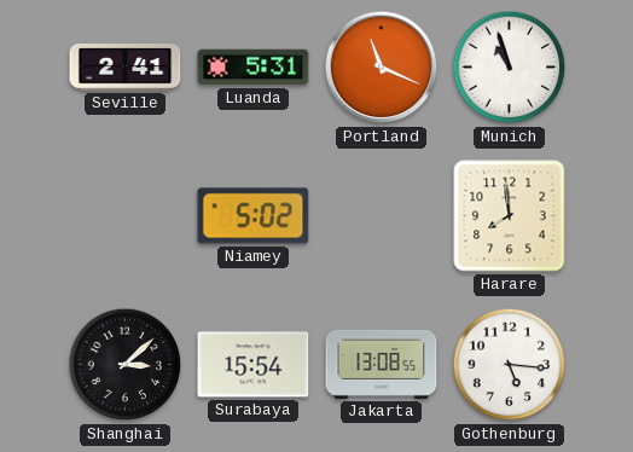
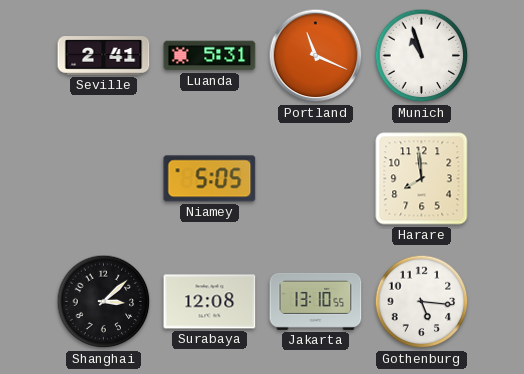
Niamey: 5:02 -> 5:05 (210, 179)
Surabaya: 15:54 -> 12:08 (210, 302)
Jakarta: 13:08 -> 13:10 (316, 301)
